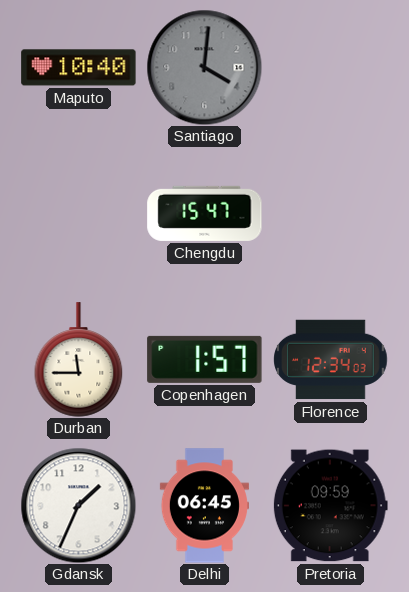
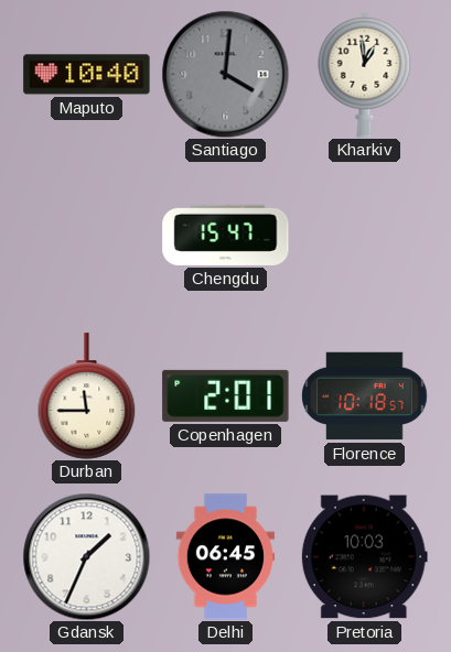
Kharkiv: none -> 12:59 (365, 74)
Copenhagen: 1:57 -> 2:01 (226, 395)
Florence: 12:34 -> 10:18 (365, 396)
Pretoria: 09:59 -> 10:03 (364, 557)
